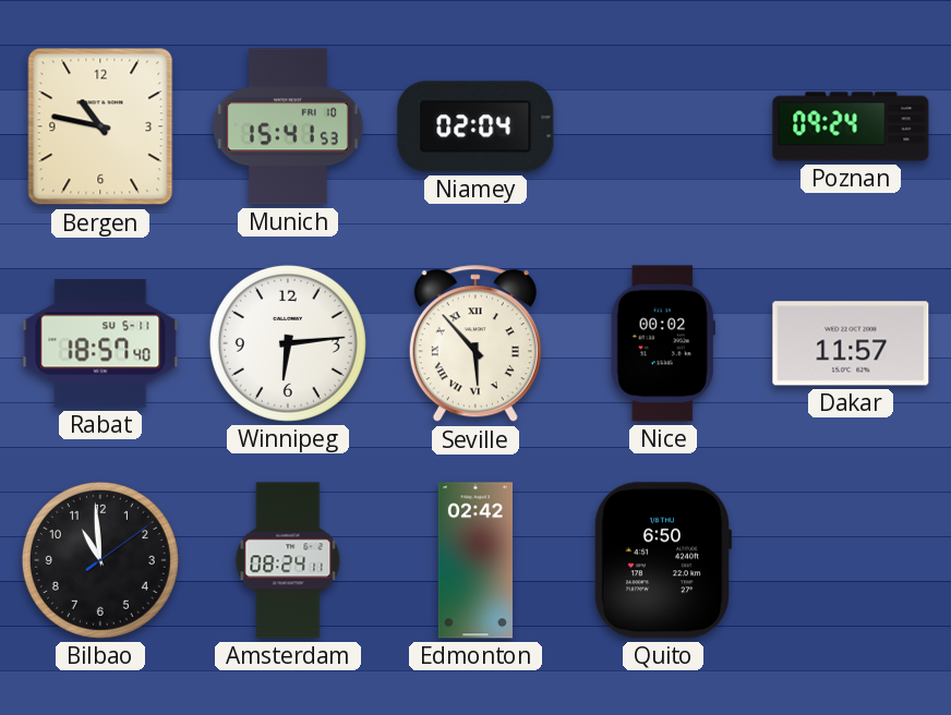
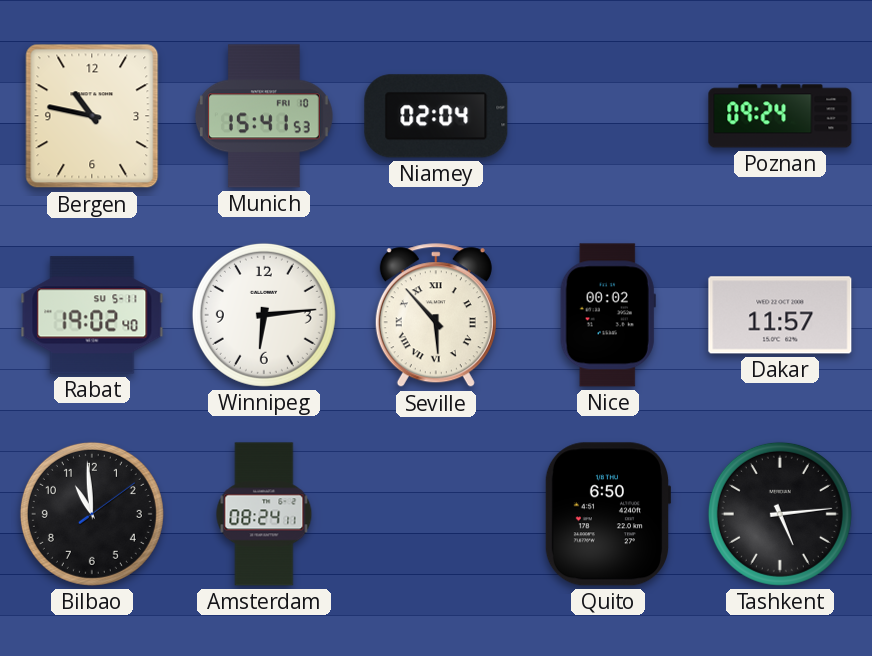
Rabat: 18:57 -> 19:02 (92, 315)
Edmonton: 02:42 -> none (475, 560)
Tashkent: none -> 5:14 (780, 514)
